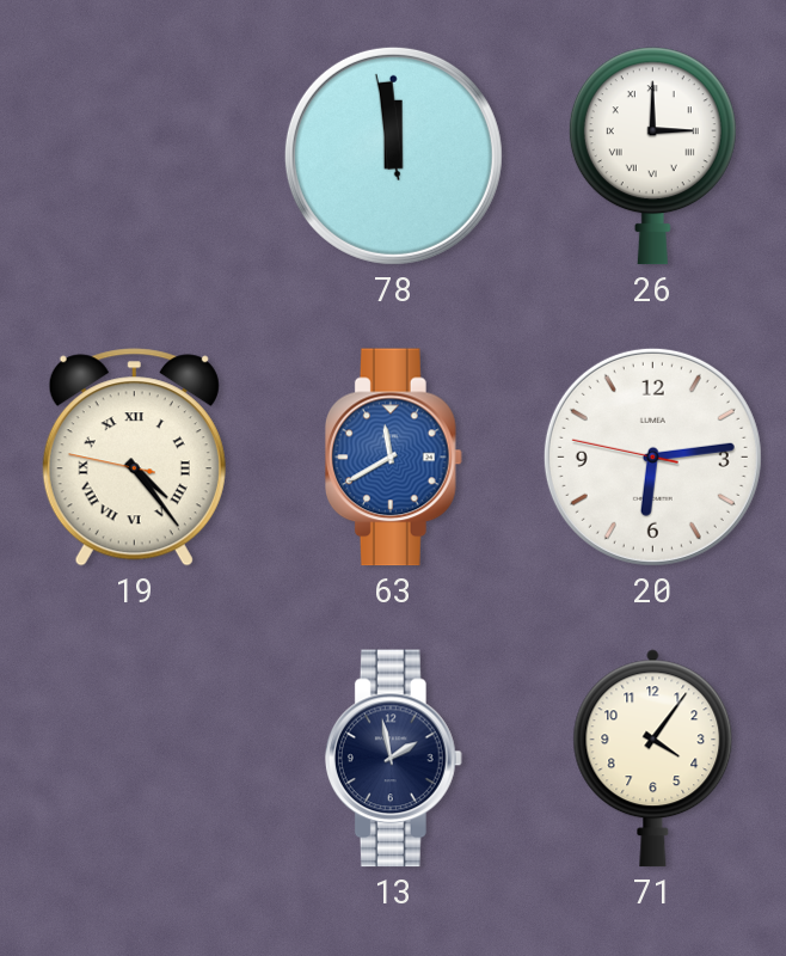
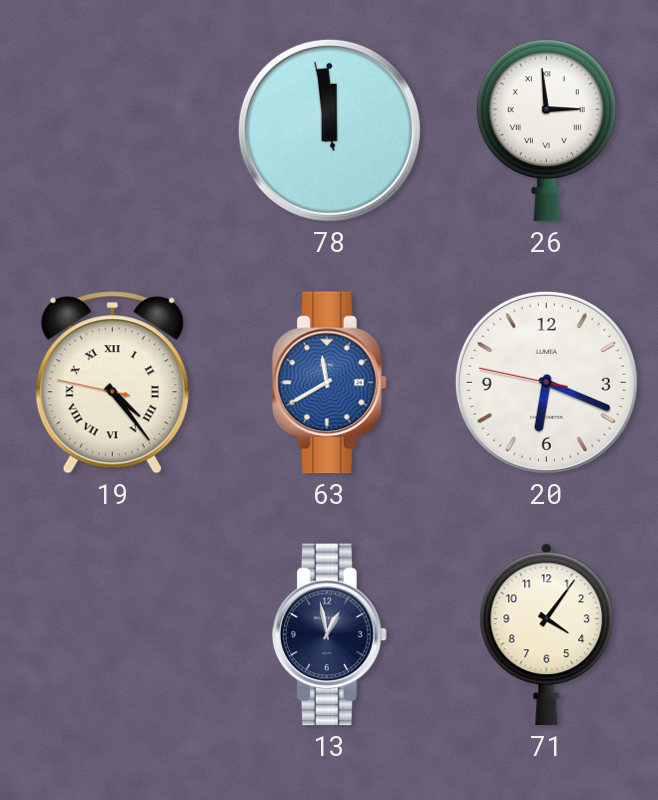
26: 3:00 -> 2:59 (546, 131)
20: 6:13 -> 6:18 (546, 382)
13: 1:58 -> 12:58 (329, 635)
